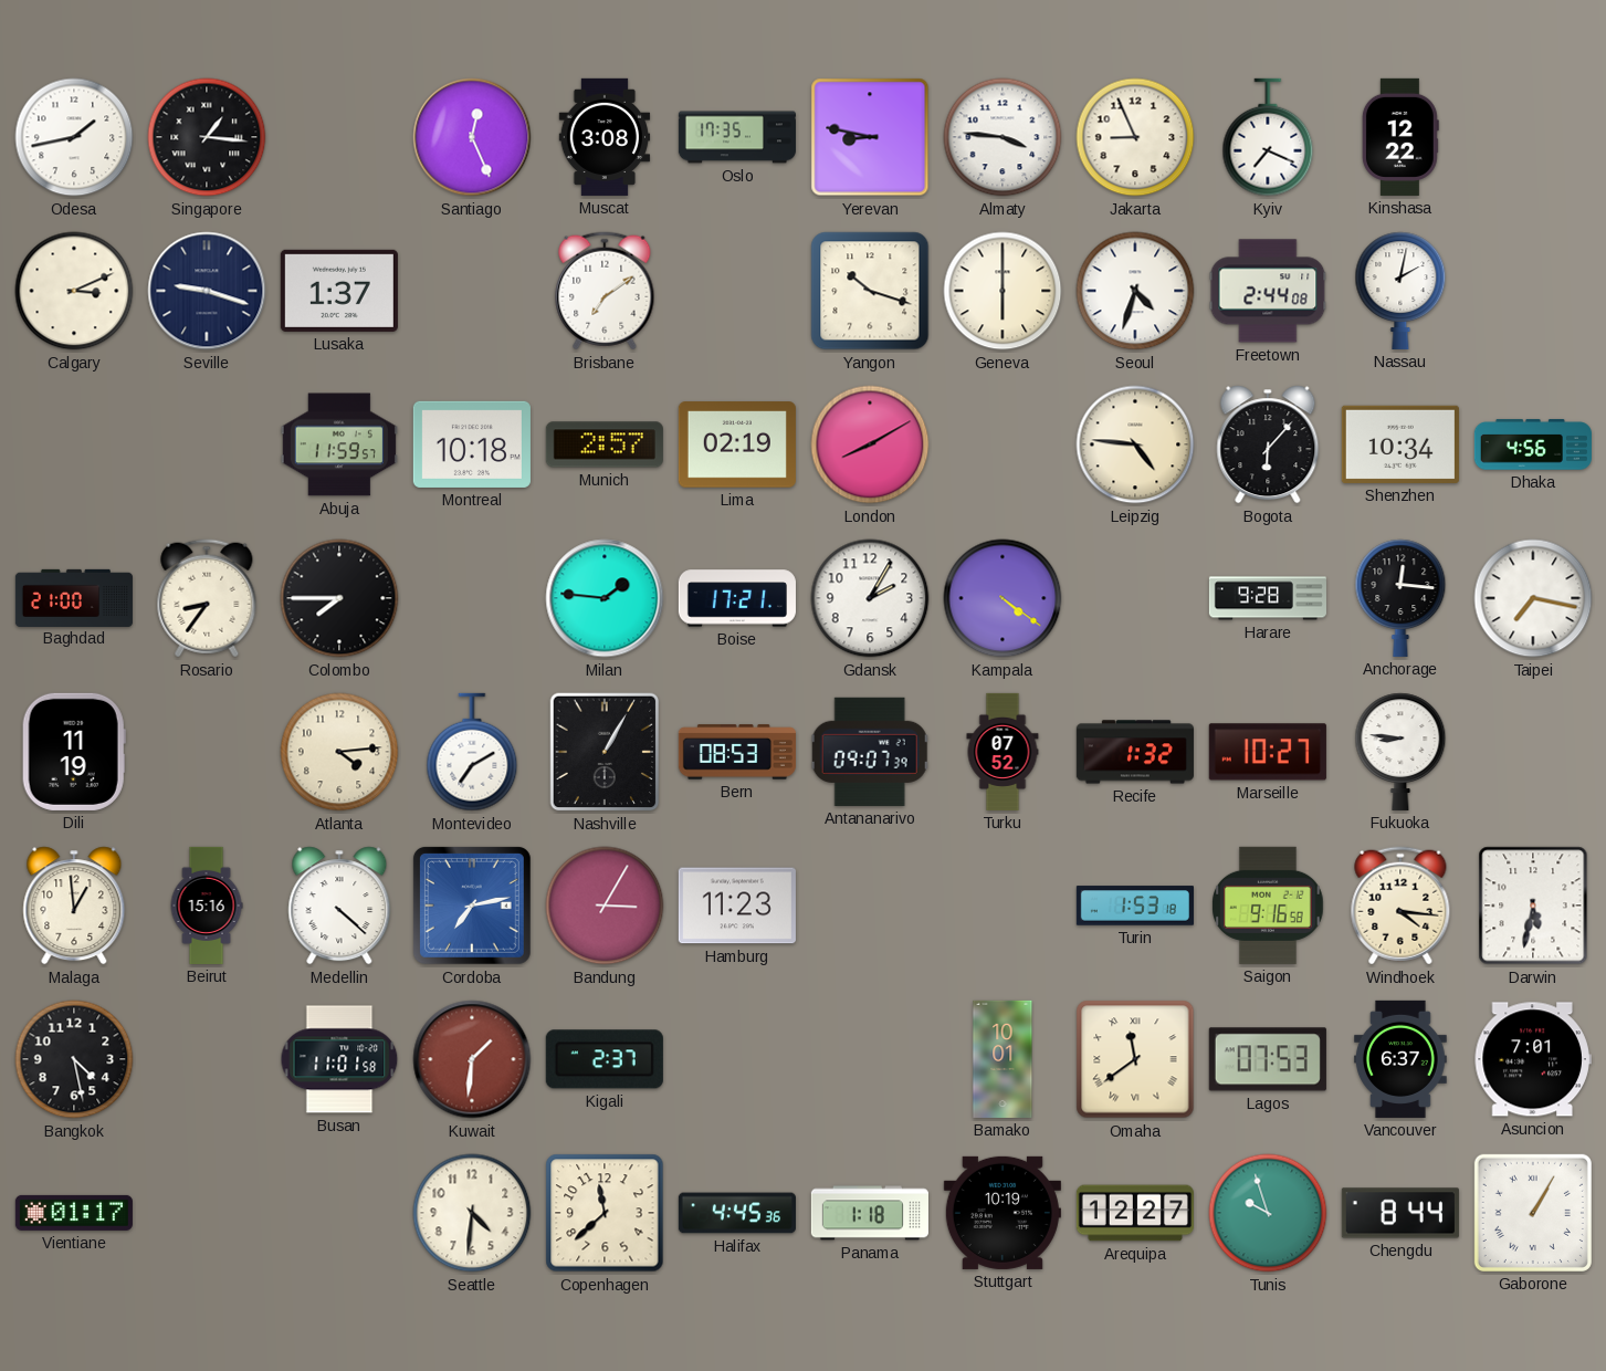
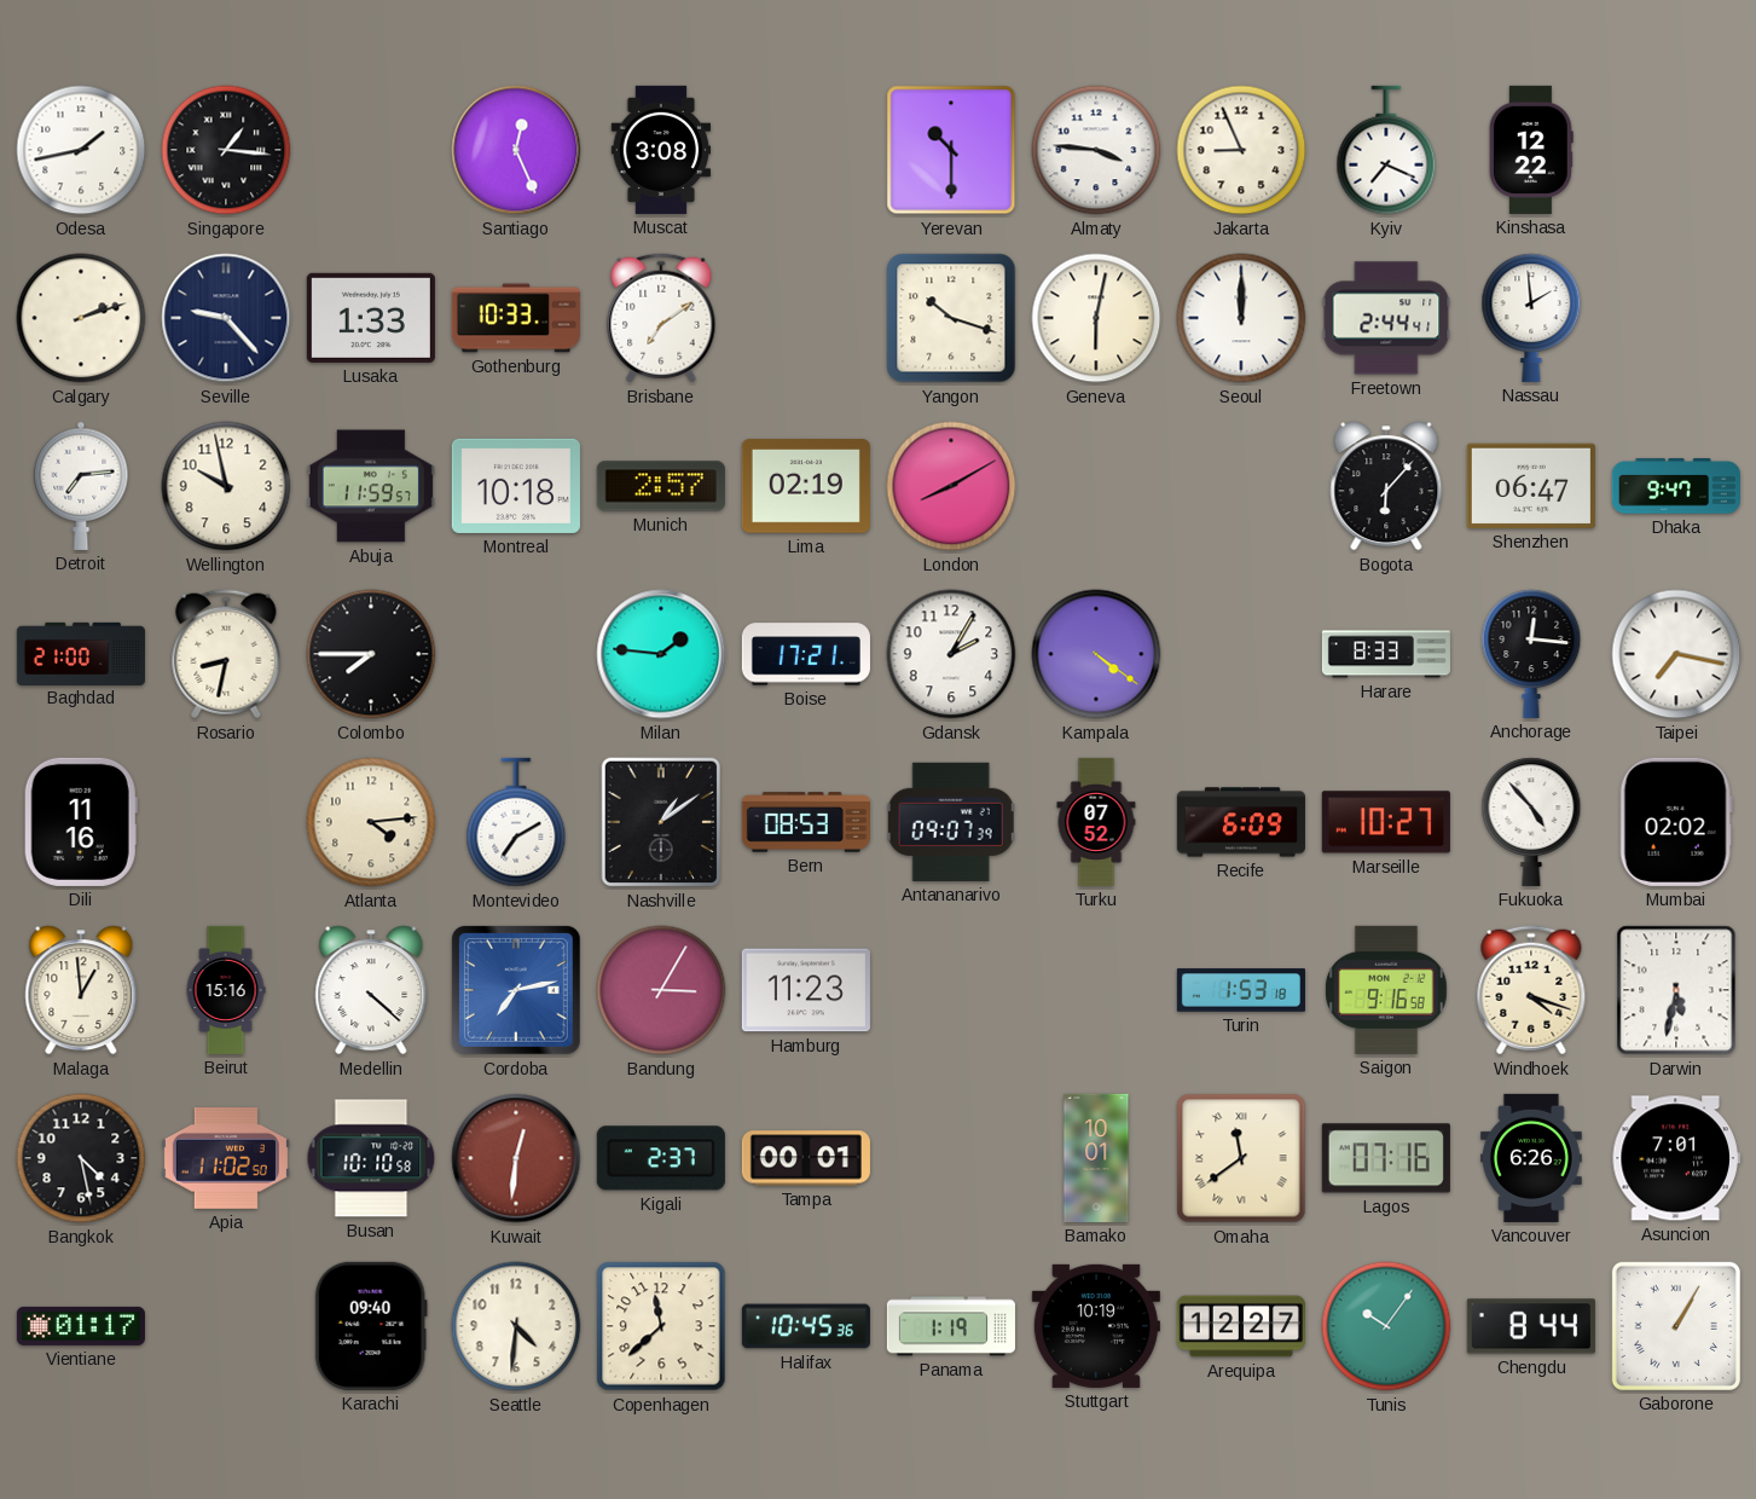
Oslo: 17:35 -> none (737, 137)
Yerevan: 8:47 -> 10:30 (951, 150)
Calgary: 3:11 -> 2:12 (81, 318)
Seville: 9:18 -> 9:23 (226, 318)
Lusaka: 1:37 -> 1:33 (371, 318)
Gothenburg: none -> 10:33 (516, 318)
Geneva: 6:00 -> 6:02 (1096, 318)
Seoul: 4:33 -> 12:00 (1241, 318)
Freetown: 2:44:08 -> 2:44:41 (1386, 318)
Nassau: 2:02 -> 1:59 (1531, 318)
Detroit: none -> 7:14 (81, 486)
Wellington: none -> 9:58 (226, 486)
Leipzig: 4:46 -> none (1135, 444)
Shenzhen: 10:34 -> 06:47 (1531, 486)
Dhaka: 4:56 -> 9:47 (1676, 486)
Rosario: 8:36 -> 8:32 (226, 654)
Harare: 9:28 -> 8:33 (1386, 654)
Dili: 11:19 -> 11:16 (81, 822)
Nashville: 1:05 -> 1:09 (661, 822)
Recife: 1:32 -> 6:09 (1241, 822)
Fukuoka: 8:46 -> 4:53 (1531, 822)
Mumbai: none -> 02:02 (1676, 822)
Windhoek: 4:16 -> 4:18 (1531, 990)
Apia: none -> 11:02 (226, 1159)
Busan: 11:01 -> 10:10 (371, 1158)
Kuwait: 1:31 -> 12:31 (516, 1158)
Tampa: none -> 00:01 (806, 1158)
Lagos: 07:53 -> 07:16 (1386, 1158)
Vancouver: 6:37 -> 6:26 (1531, 1158)
Karachi: none -> 09:40 (371, 1326)
Halifax: 4:45 -> 10:45 (806, 1326)
Panama: 1:18 -> 1:19 (951, 1326)
Tunis: 9:57 -> 10:06 (1386, 1326)
